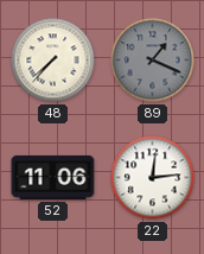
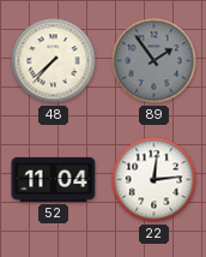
89: 1:19 -> 1:54 (154, 61)
52: 11:06 -> 11:04 (54, 179)
